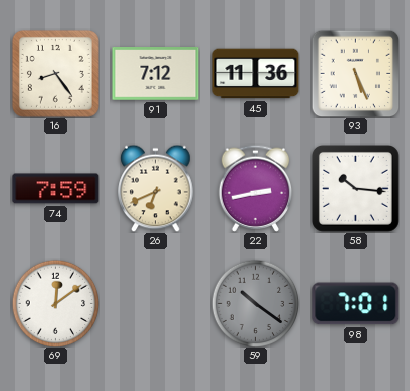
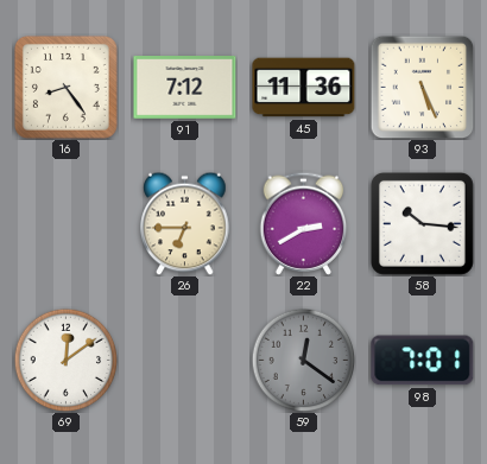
74: 7:59 -> none (56, 189)
26: 6:41 -> 6:45 (185, 223)
22: 2:43 -> 2:40 (304, 223)
59: 10:21 -> 12:21 (303, 360)
